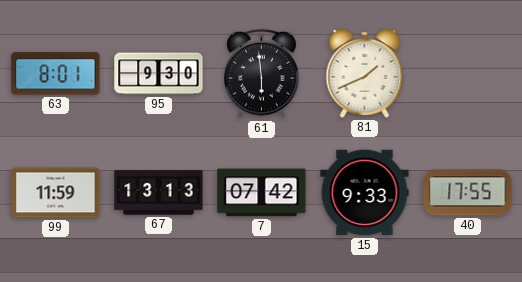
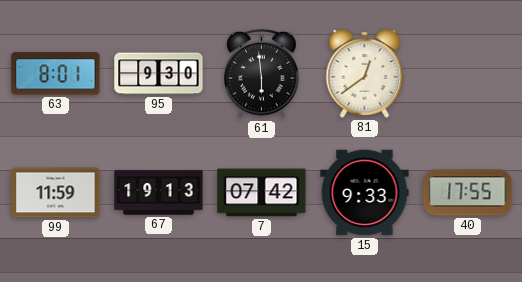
81: 1:41 -> 12:39 (365, 74)
67: 13:13 -> 19:13 (159, 193)
